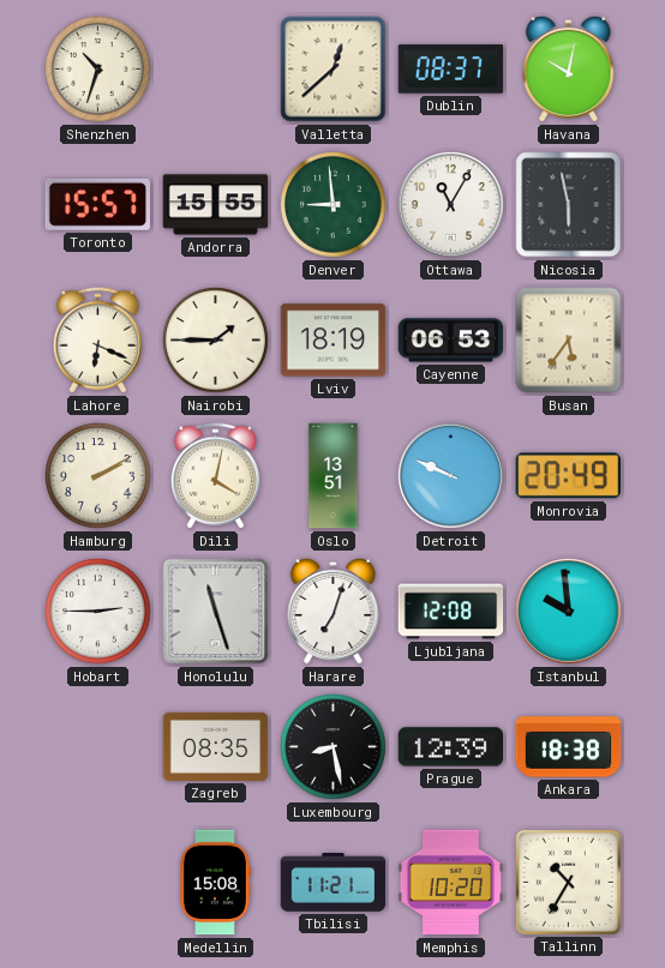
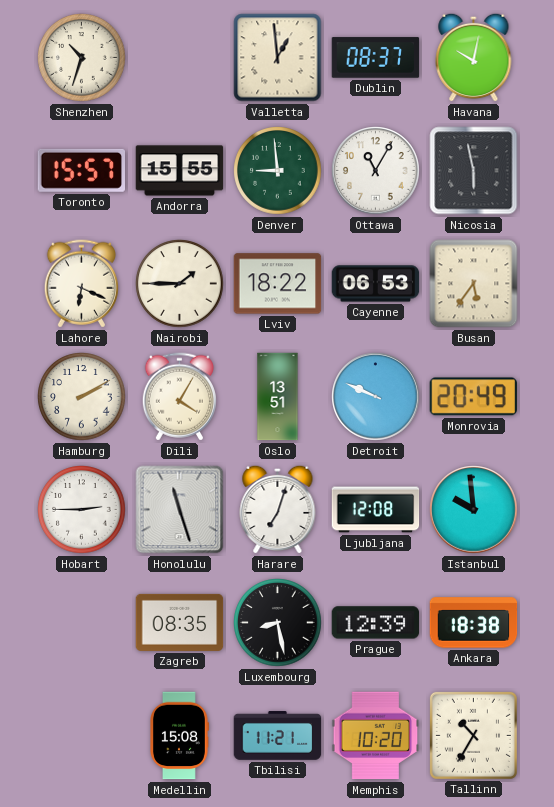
Valletta: 12:38 -> 12:59 (278, 58)
Lviv: 18:19 -> 18:22 (278, 284)
Dili: 4:02 -> 4:05 (179, 397)
